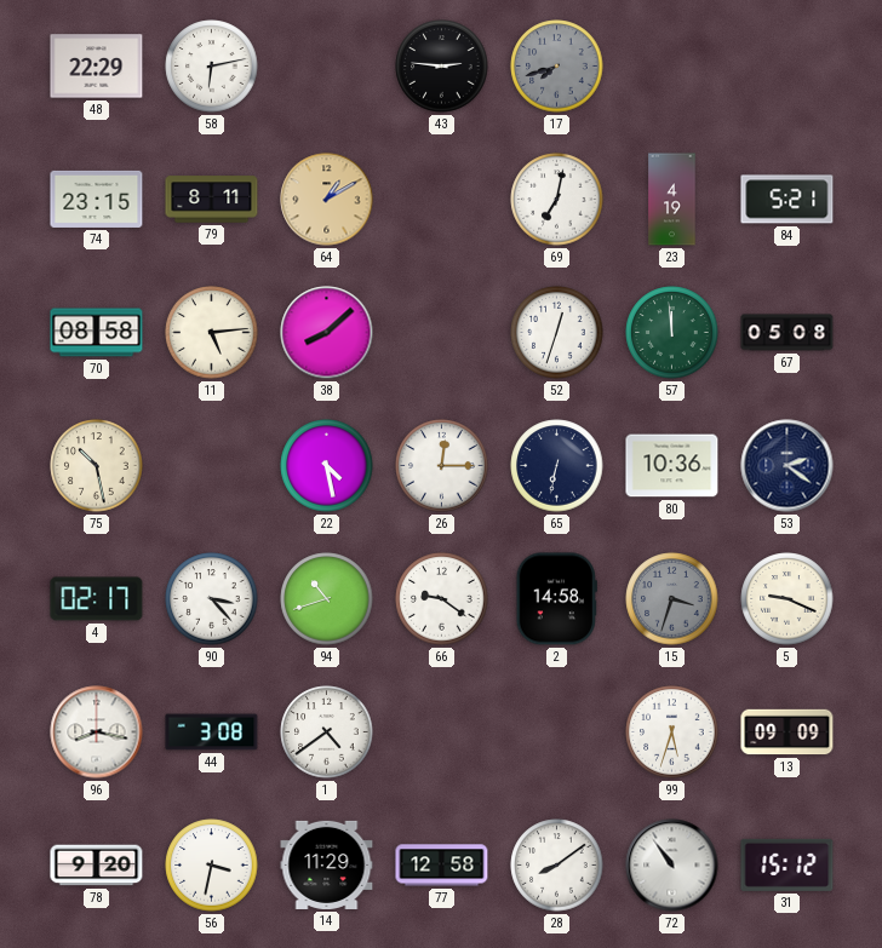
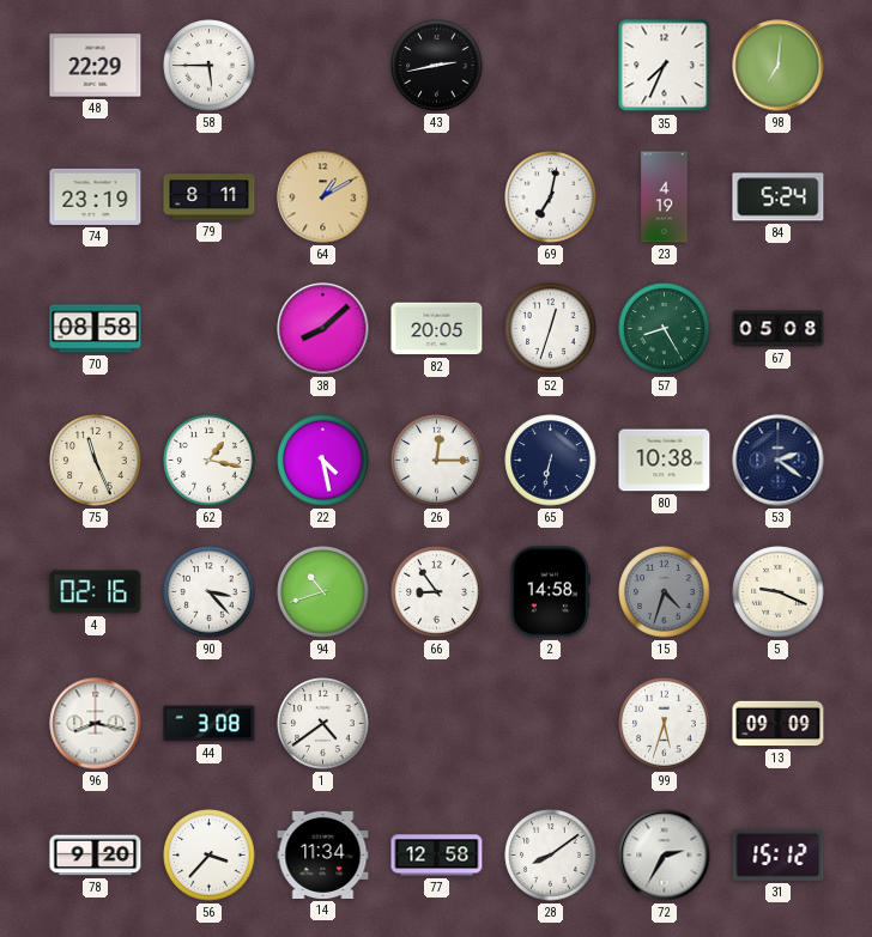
58: 6:13 -> 5:45 (210, 66)
43: 2:46 -> 2:43 (437, 66)
17: 7:42 -> none (557, 67)
35: none -> 7:34 (665, 66)
98: none -> 7:01 (779, 66)
74: 23:15 -> 23:19 (96, 196)
84: 5:21 -> 5:24 (779, 197)
11: 5:14 -> none (212, 333)
82: none -> 20:05 (437, 329)
57: 11:59 -> 8:25 (665, 329)
75: 10:28 -> 11:26 (96, 461)
62: none -> 1:17 (210, 461)
80: 10:36 -> 10:38 (665, 461)
4: 02:17 -> 02:16 (96, 592)
66: 9:21 -> 8:54 (437, 592)
15: 3:33 -> 4:33 (665, 592)
56: 3:32 -> 3:37 (210, 856)
14: 11:29 -> 11:34 (323, 854)
72: 10:54 -> 2:35 (665, 856)
